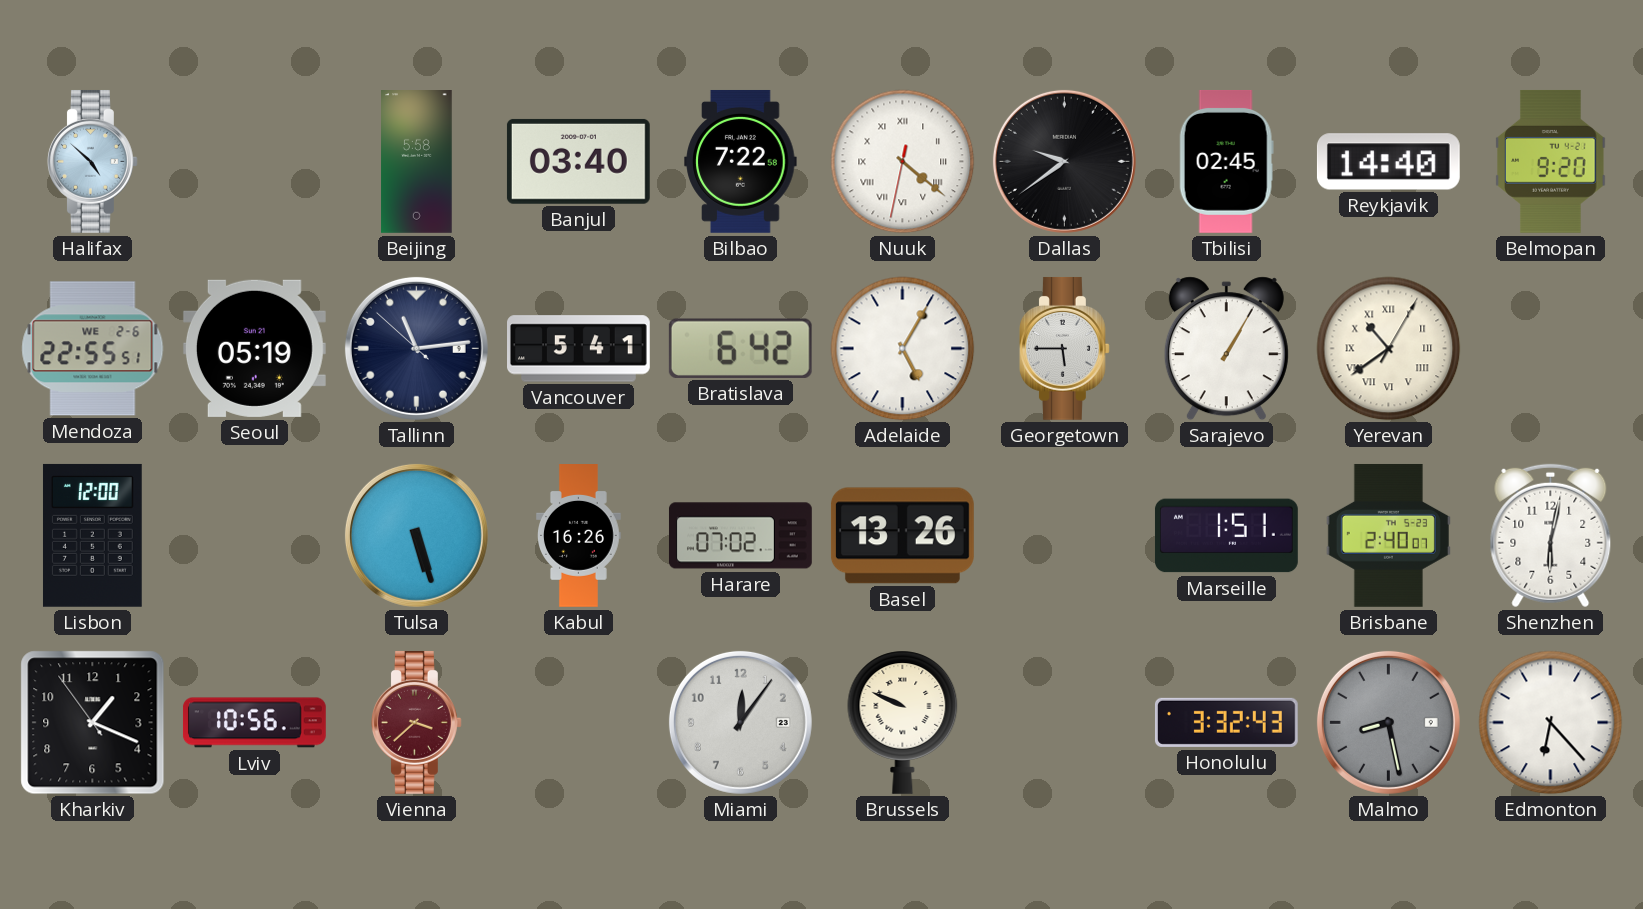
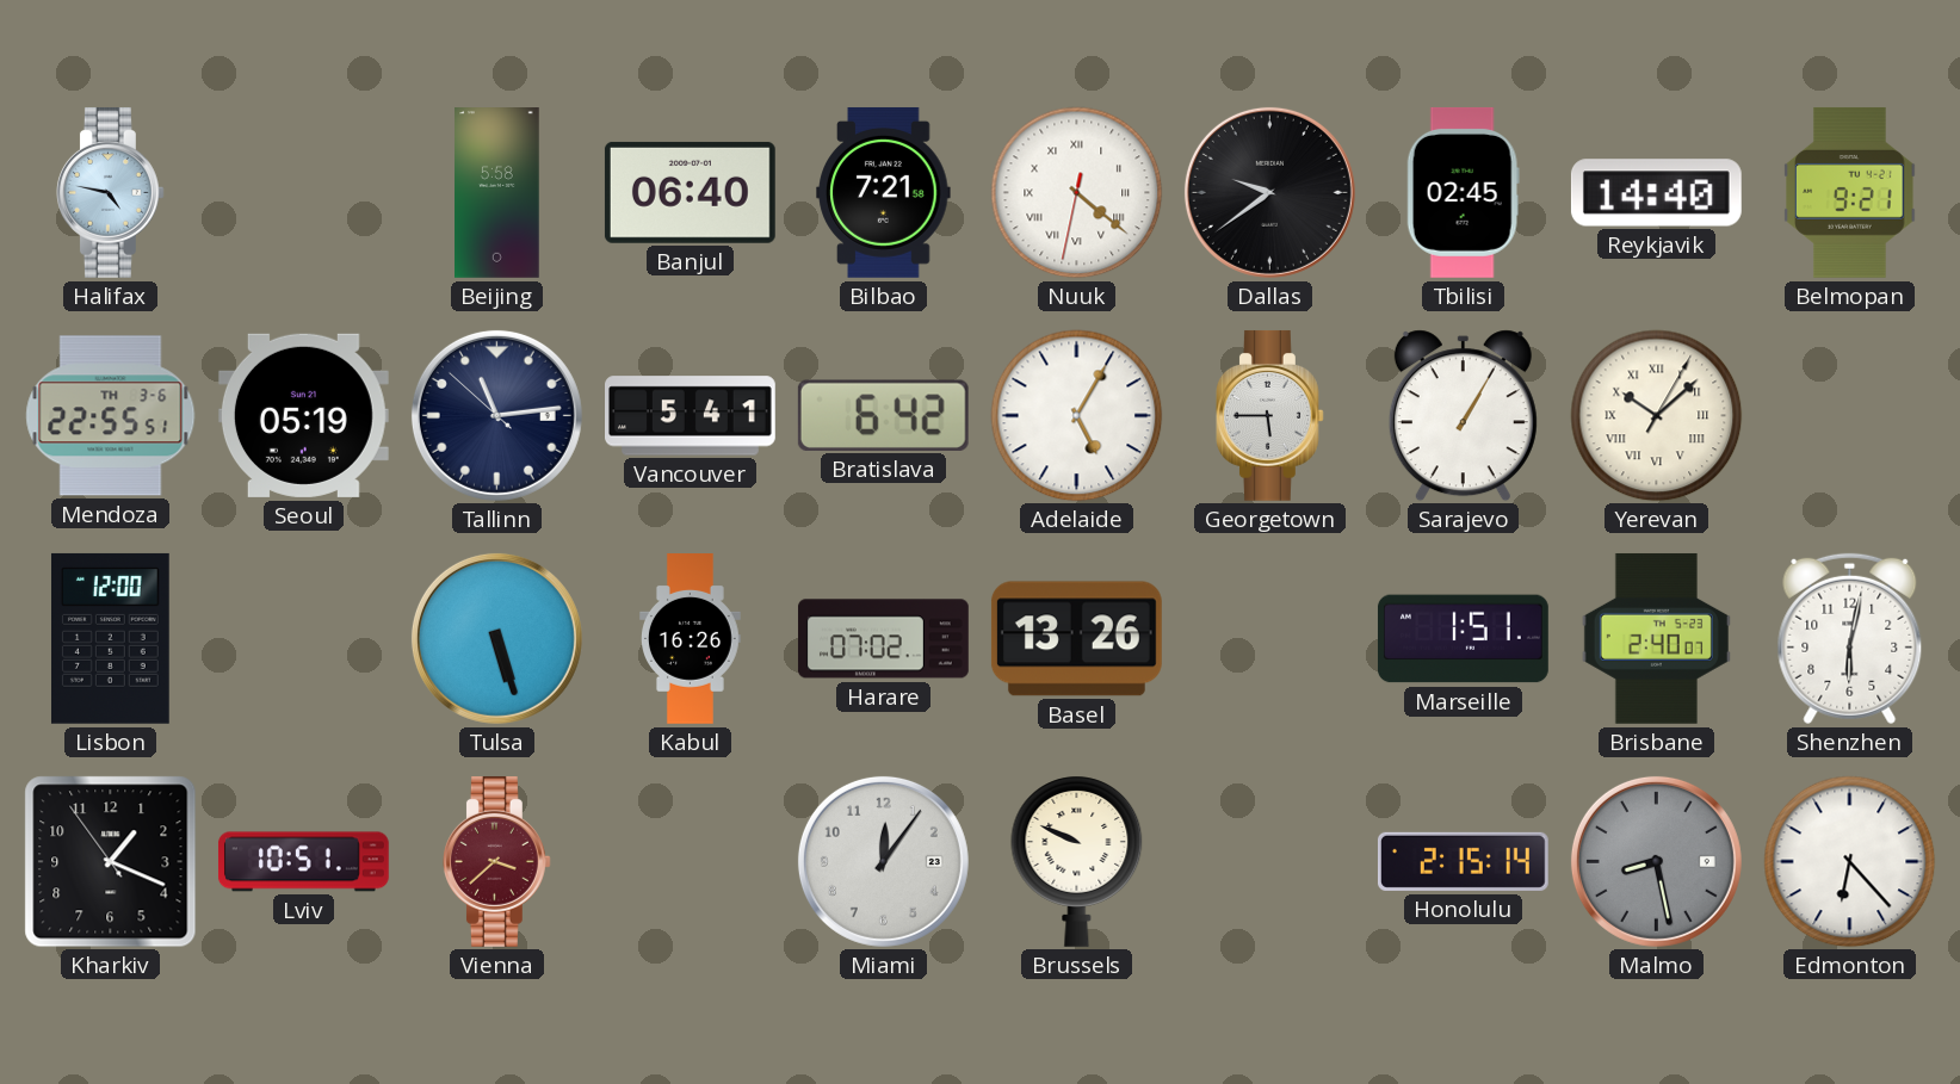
Halifax: 4:52 -> 4:47 (110, 192)
Banjul: 03:40 -> 06:40 (690, 192)
Bilbao: 7:22 -> 7:21 (884, 192)
Belmopan: 9:20 -> 9:21 (1850, 192)
Mendoza date: WE 2-6 -> TH 3-6 (111, 416)
Yerevan: 10:39 -> 10:08 (1657, 416)
Lviv: 10:56 -> 10:51 (303, 862)
Honolulu: 3:32 -> 2:15 (1463, 861)
